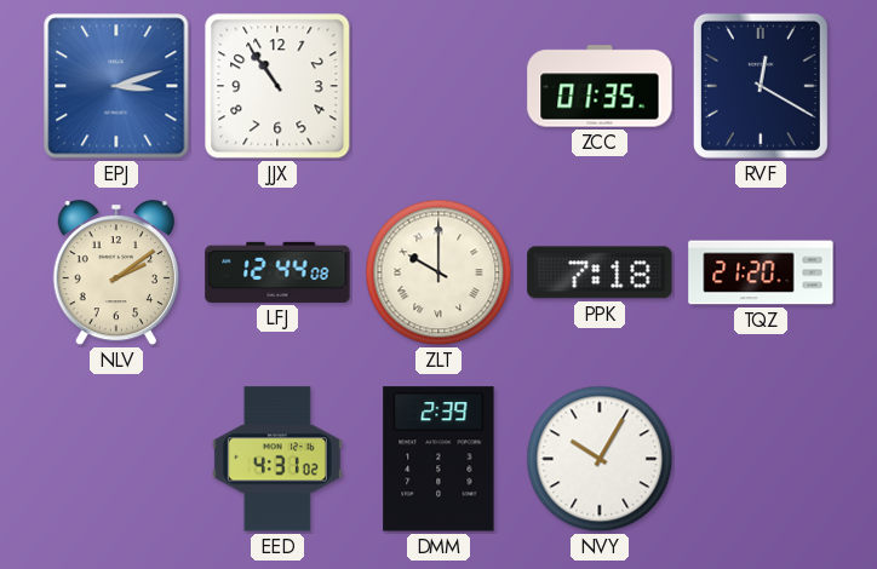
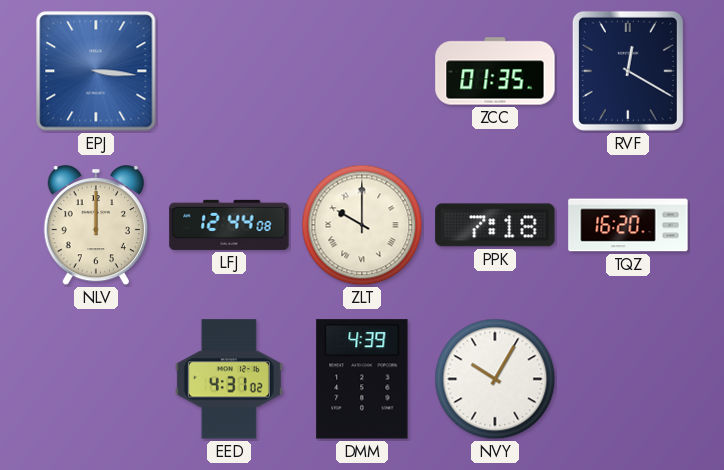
EPJ: 3:12 -> 3:16 (96, 71)
JJX: 10:54 -> none (277, 86)
NLV: 2:09 -> 12:00 (96, 225)
TQZ: 21:20 -> 16:20 (628, 225)
DMM: 2:39 -> 4:39 (362, 379)
